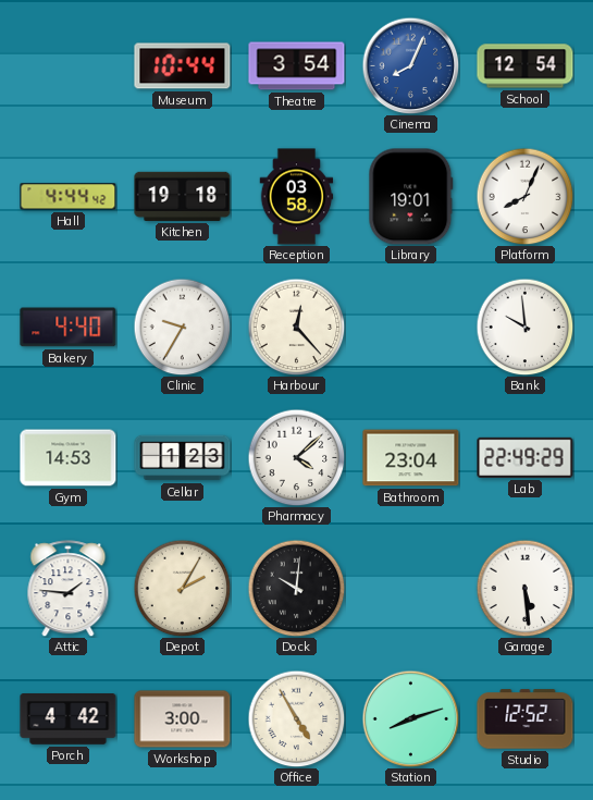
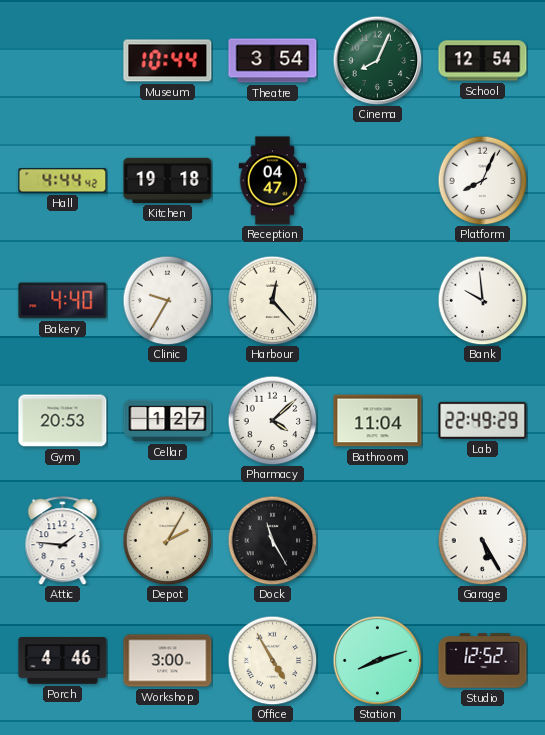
Cinema dial: blue -> green (377, 60)
Reception: 03:58 -> 04:47 (273, 181)
Library: 19:01 -> none (411, 197)
Gym: 14:53 -> 20:53 (63, 421)
Cellar: 1:23 -> 1:27 (168, 421)
Bathroom: 23:04 -> 11:04 (378, 421)
Dock: 10:01 -> 11:25 (272, 540)
Garage: 5:29 -> 5:25 (482, 540)
Porch: 4:42 -> 4:46 (63, 661)
